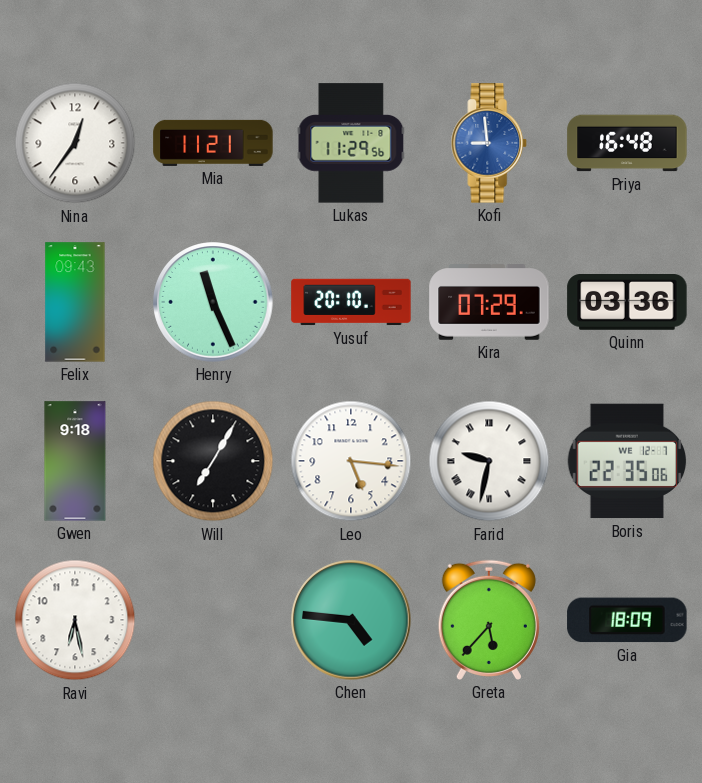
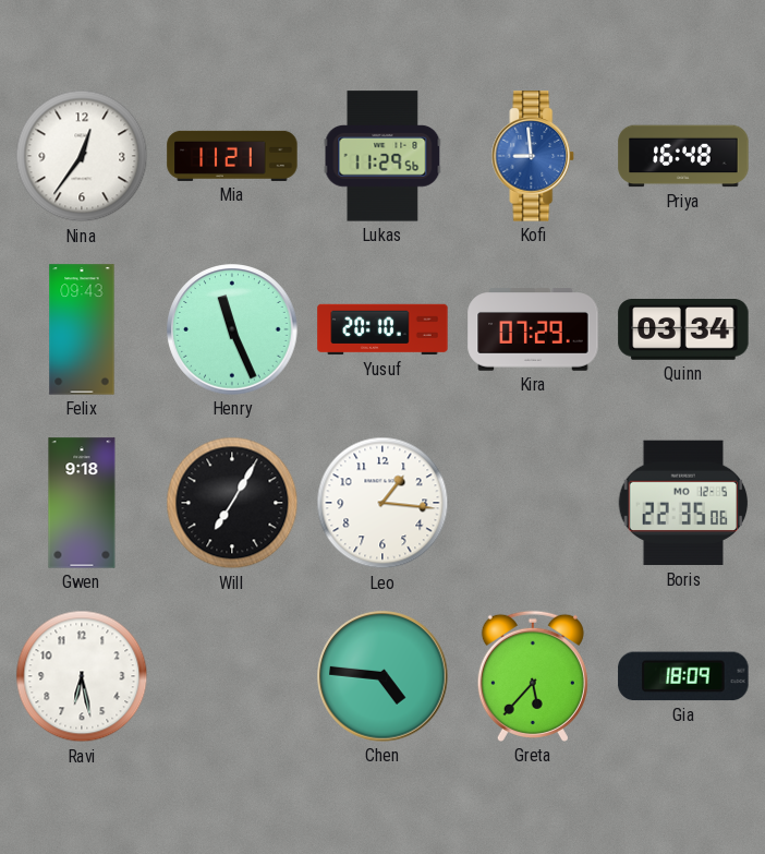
Quinn: 03:36 -> 03:34 (683, 330)
Leo: 5:16 -> 1:16 (382, 503)
Farid: 9:32 -> none (489, 461)
Boris date: WE 12-7 -> MO 12-5 (683, 503)
